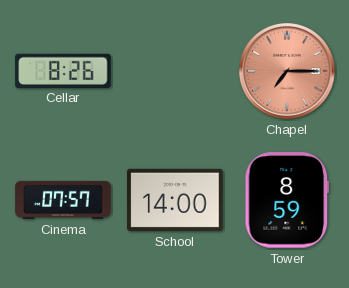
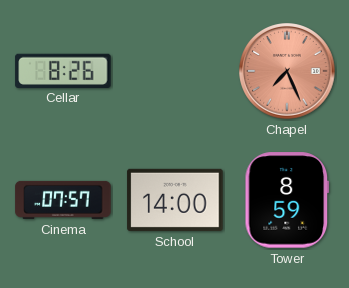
Chapel: 7:15 -> 7:26 (287, 71)
